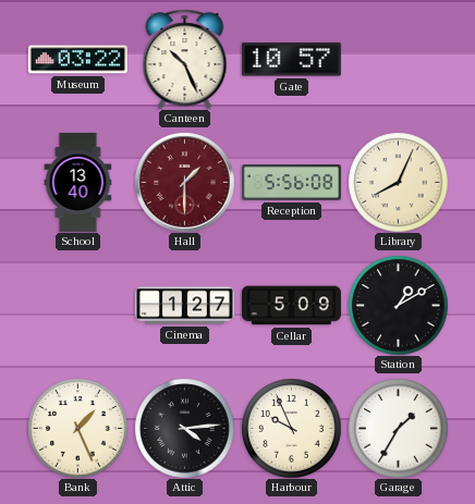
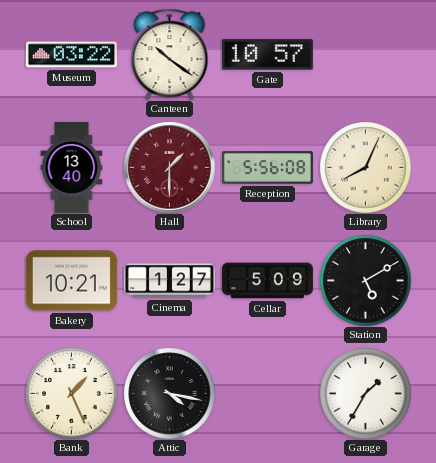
Canteen: 10:26 -> 10:21 (170, 54)
Bakery: none -> 10:21 (71, 281)
Station: 1:10 -> 5:10 (365, 280)
Attic: 4:14 -> 4:17 (169, 393)
Harbour: 9:56 -> none (291, 428)
